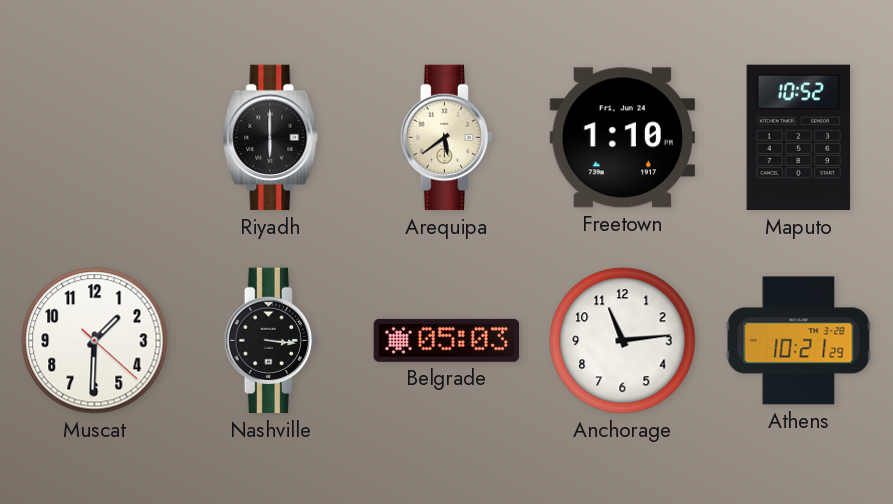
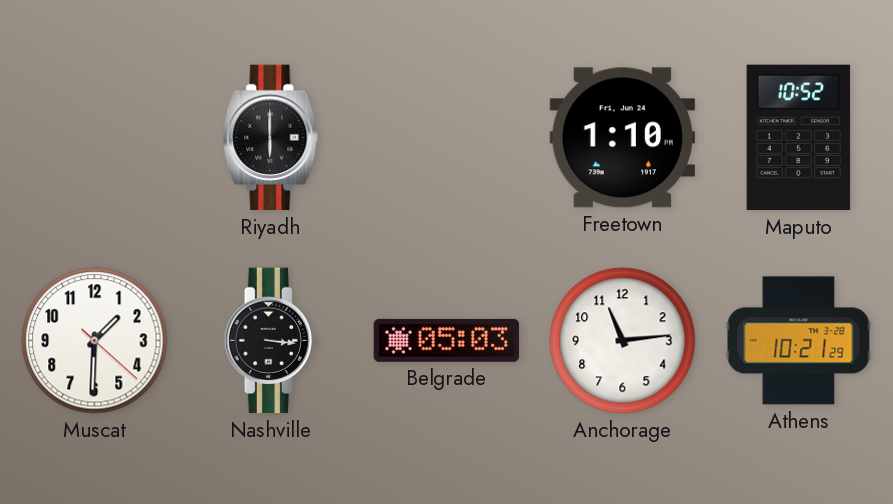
Arequipa: 5:39 -> none (446, 138)
